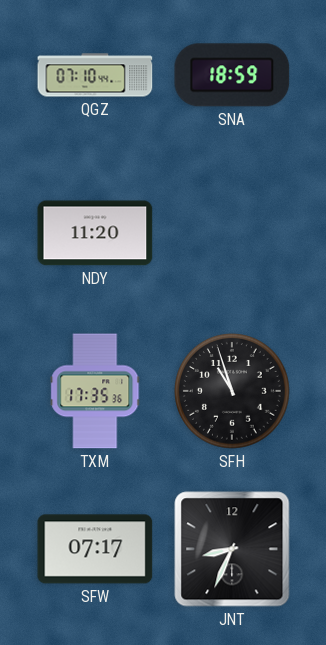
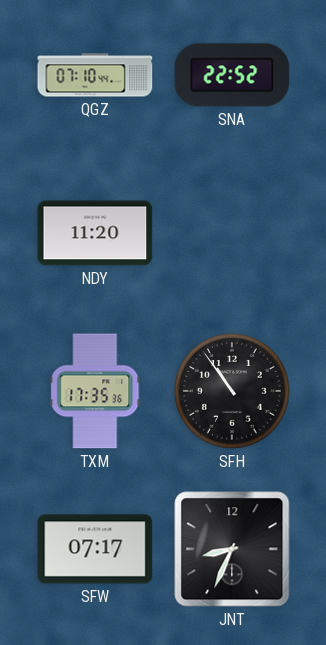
SNA: 18:59 -> 22:52 (232, 75)
SFH: 10:57 -> 10:54 (232, 391)
